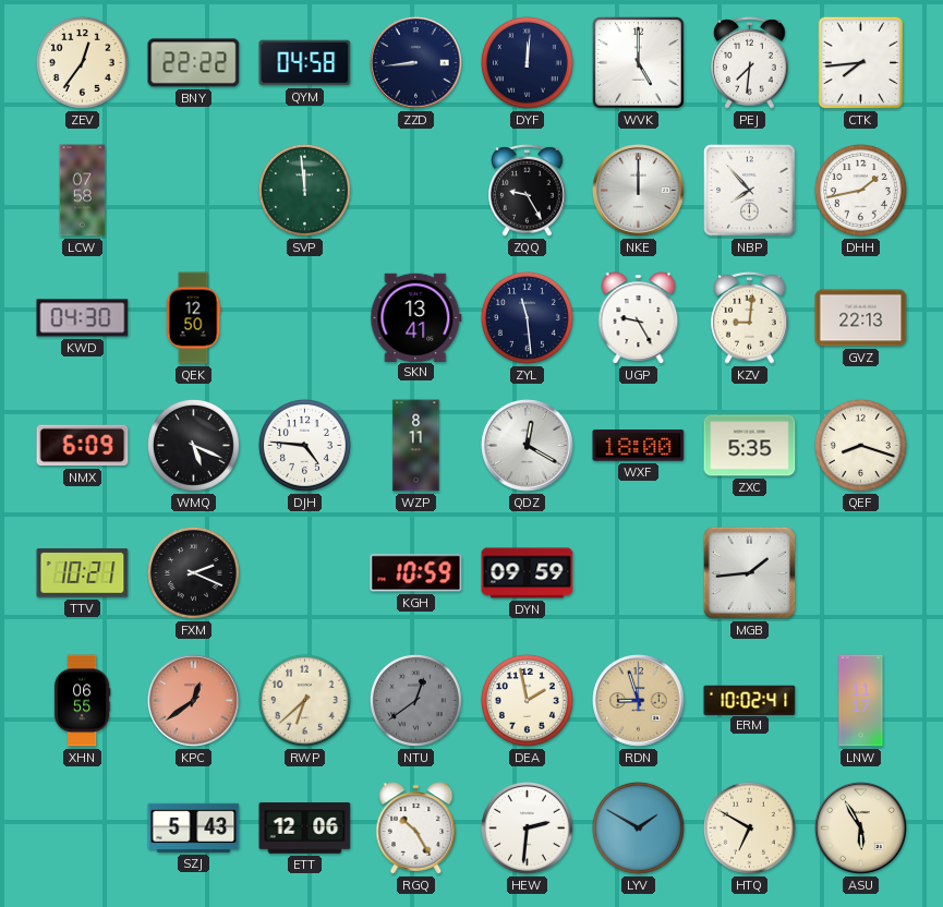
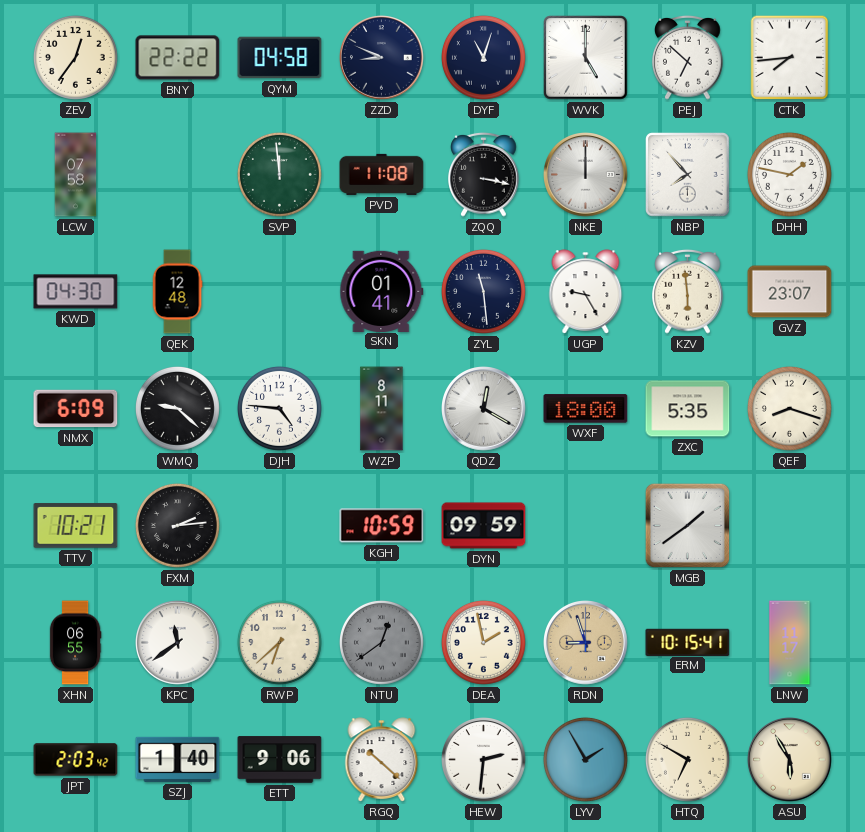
ZZD: 8:44 -> 8:49 (382, 58)
DYF: 12:01 -> 11:03 (483, 57)
PEJ: 7:31 -> 6:52 (688, 57)
PVD: none -> 11:08 (382, 174)
ZQQ: 9:25 -> 3:17 (484, 174)
DHH: 1:43 -> 1:47 (789, 174)
QEK: 12:50 -> 12:48 (177, 292)
SKN: 13:41 -> 01:41 (382, 291)
KZV: 9:01 -> 5:59 (688, 291)
GVZ: 22:13 -> 23:07 (790, 292)
WMQ: 5:19 -> 9:22 (177, 408)
FXM: 2:19 -> 2:14 (177, 525)
MGB: 1:44 -> 1:39 (688, 526)
KPC: 12:39 -> 11:39 (178, 643)
KPC dial: salmon -> white (178, 643)
ERM: 10:02 -> 10:15 (688, 642)
JPT: none -> 2:03 (76, 760)
SZJ: 5:43 -> 1:40 (178, 759)
ETT: 12:06 -> 9:06 (280, 760)
RGQ: 10:25 -> 10:22 (382, 760)
LYV: 1:50 -> 1:55 (585, 759)
